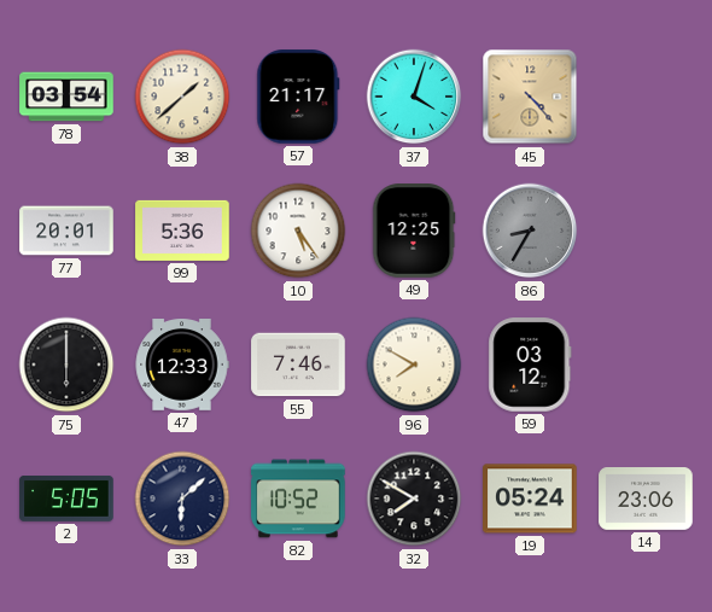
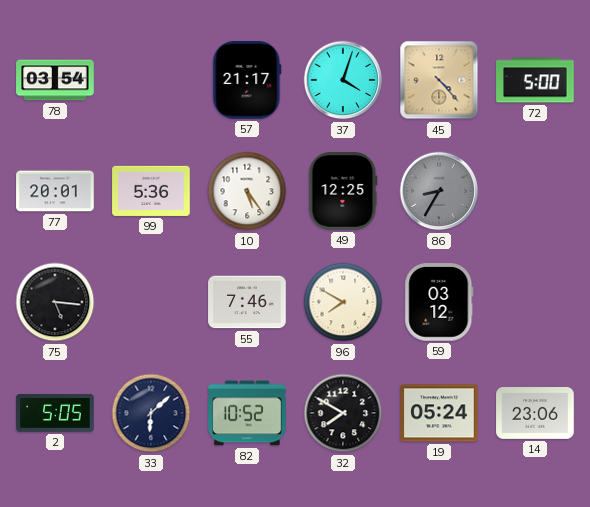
38: 1:38 -> none (182, 97)
72: none -> 5:00 (535, 80)
75: 6:00 -> 5:16 (55, 302)
47: 12:33 -> none (182, 366)
